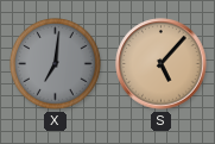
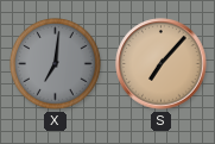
S: 5:07 -> 7:07 (162, 64)
